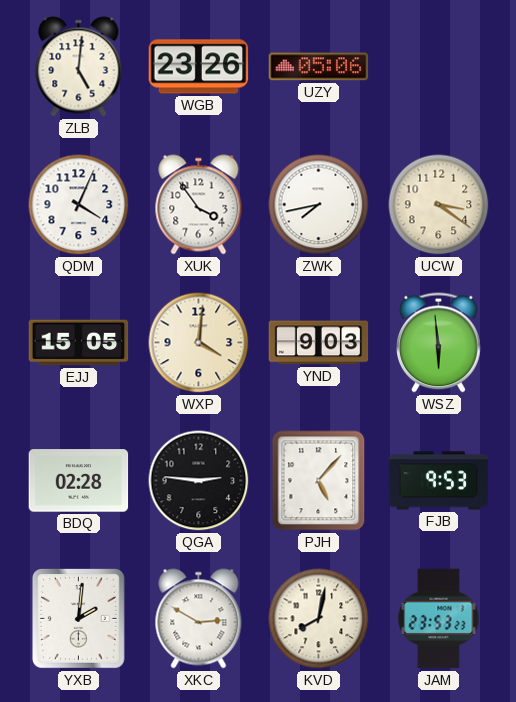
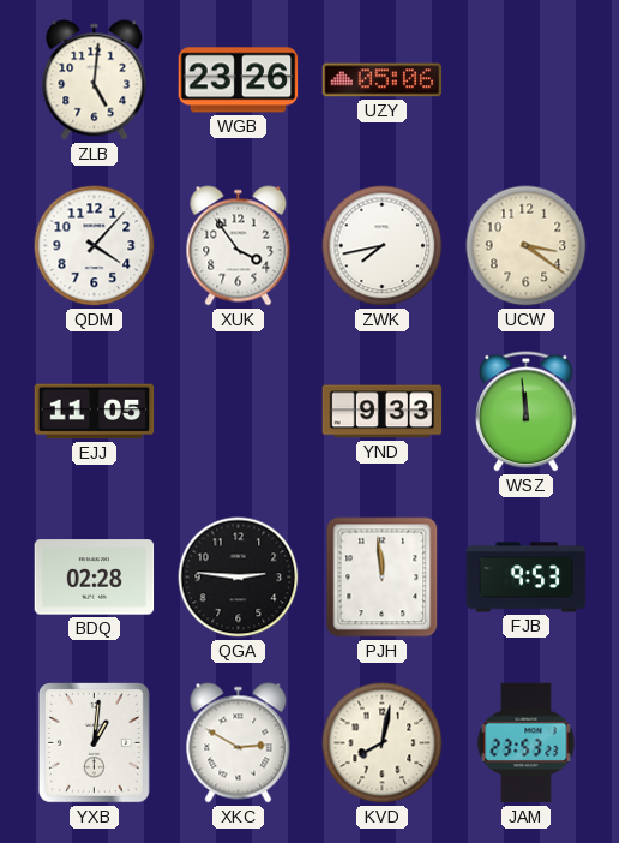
QDM: 4:04 -> 4:07 (95, 246)
EJJ: 15:05 -> 11:05 (95, 412)
WXP: 4:01 -> none (199, 343)
YND: 9:03 -> 9:33 (383, 412)
WSZ: 5:59 -> 11:59 (527, 412)
PJH: 5:07 -> 11:59 (383, 578)
YXB: 2:01 -> 1:01 (95, 743)
